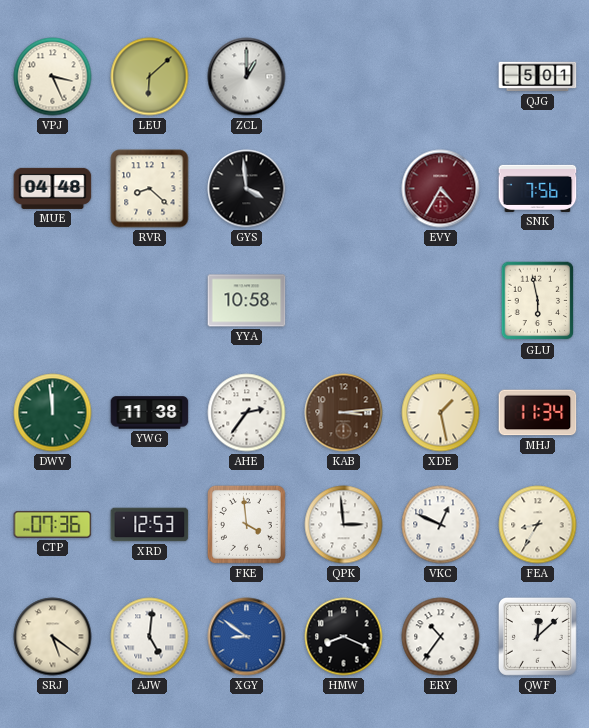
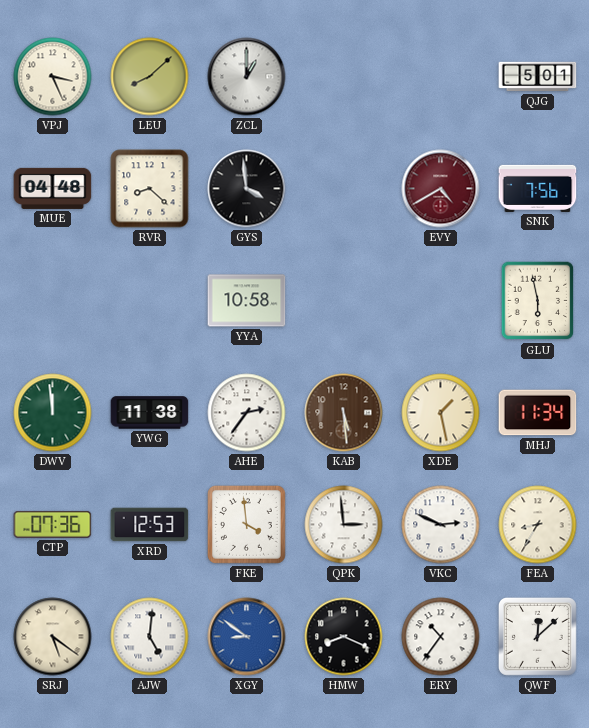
LEU: 6:08 -> 8:08 (150, 77)
EVY: 4:35 -> 4:40 (441, 189)
KAB: 3:14 -> 5:29 (344, 413)
VKC: 12:49 -> 2:49 (441, 525)
